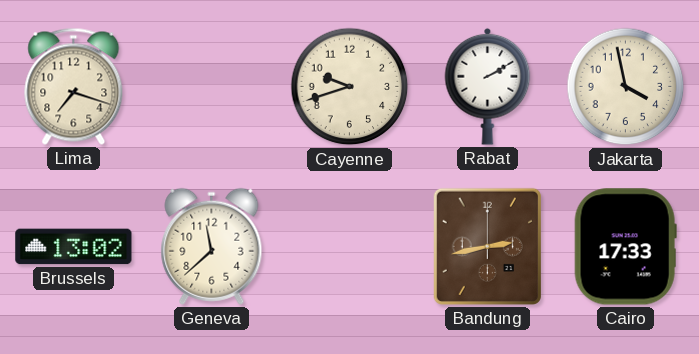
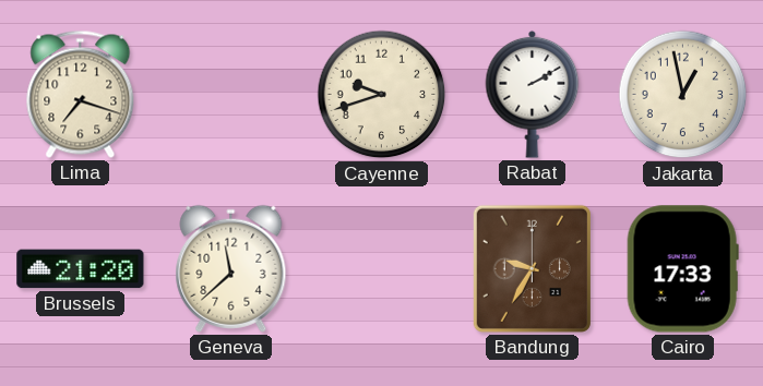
Jakarta: 3:58 -> 12:58 (683, 95)
Brussels: 13:02 -> 21:20 (81, 269)
Bandung: 2:43 -> 9:35 (532, 268)
